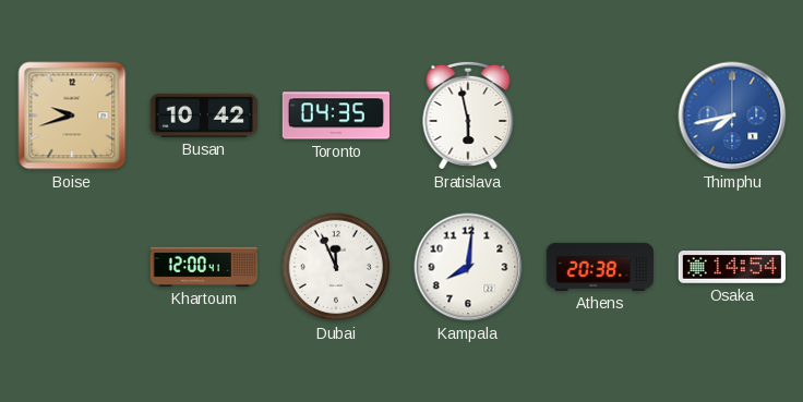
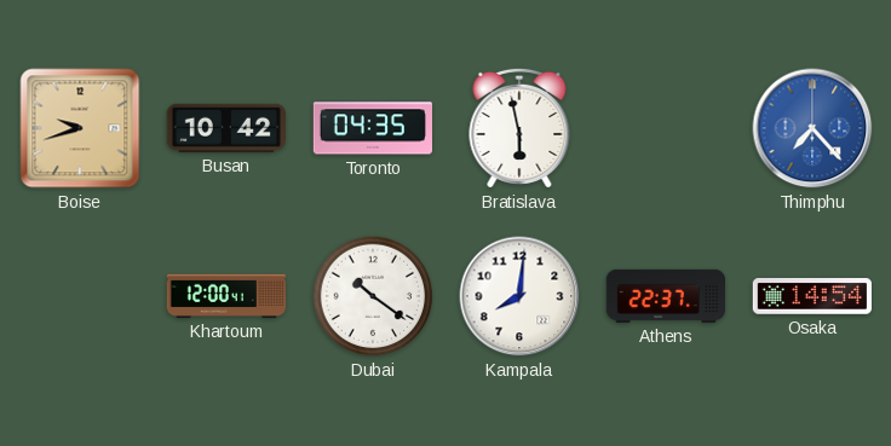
Thimphu: 7:43 -> 7:23 (812, 128)
Dubai: 11:56 -> 10:21 (373, 296)
Athens: 20:38 -> 22:37 (665, 296)
